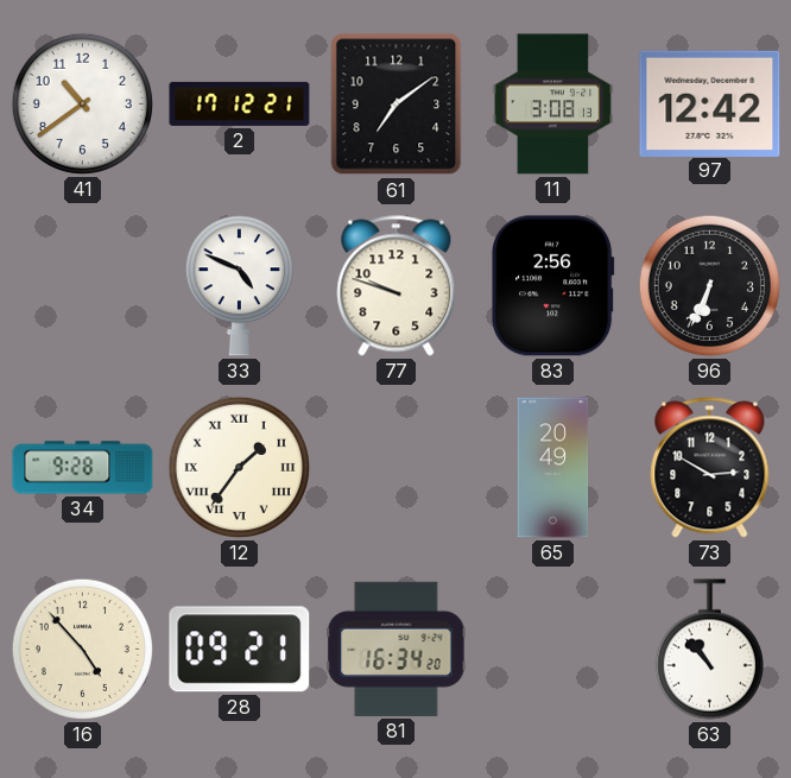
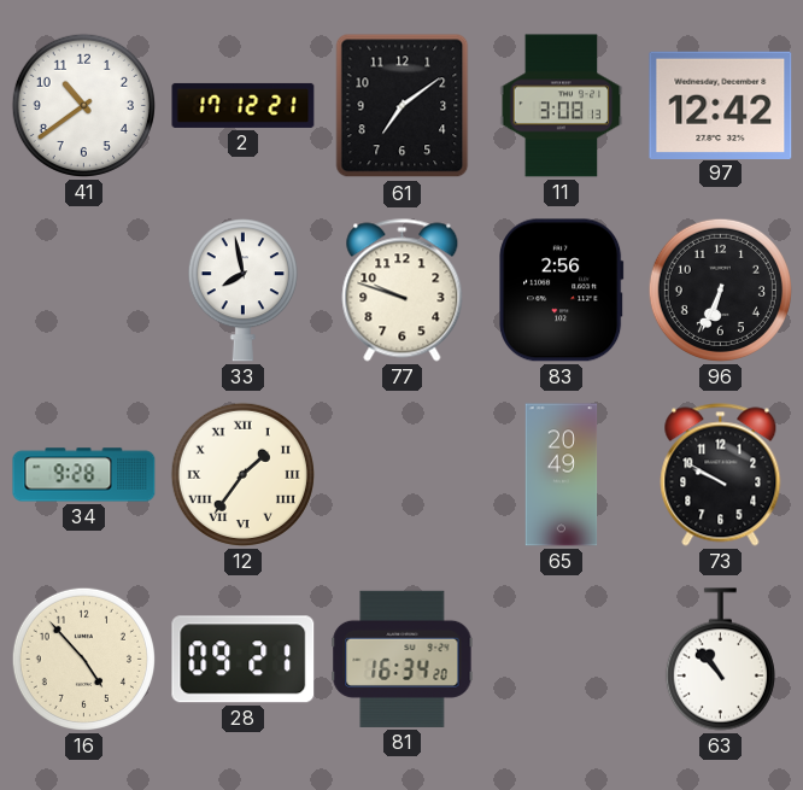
33: 4:49 -> 7:58 (242, 291)
73: 2:50 -> 9:50 (721, 475)
